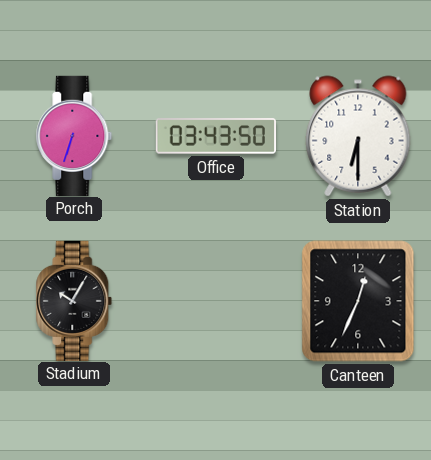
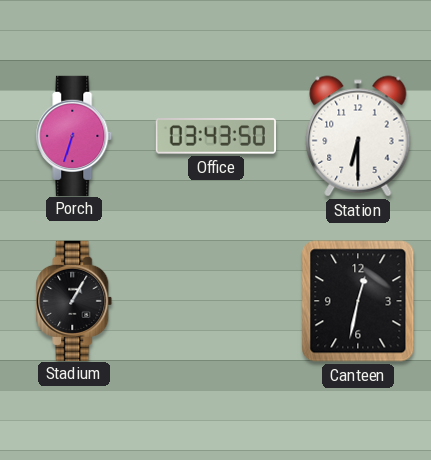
Stadium: 10:05 -> 1:05 (74, 300)
Canteen: 12:34 -> 12:32 (358, 301)
